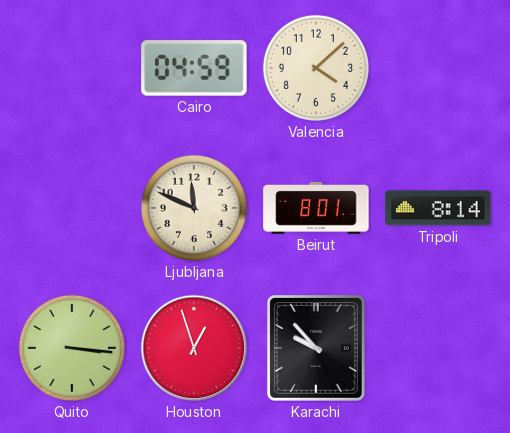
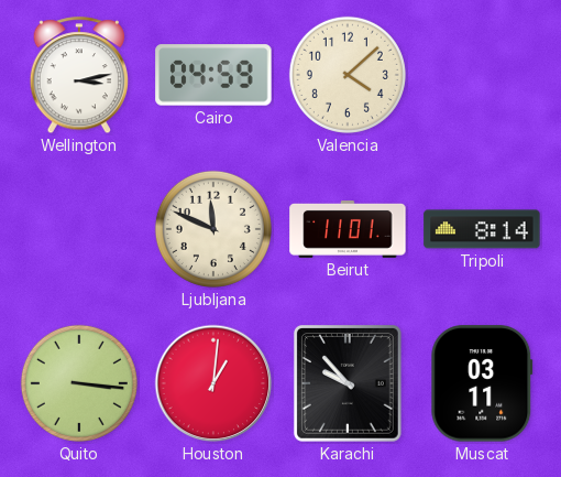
Wellington: none -> 3:13 (78, 76)
Beirut: 8:01 -> 11:01 (348, 229)
Houston: 12:57 -> 1:01 (213, 383)
Muscat: none -> 03:11 (482, 383)
